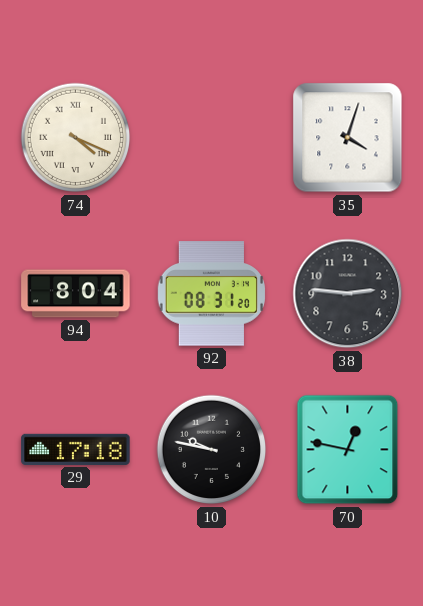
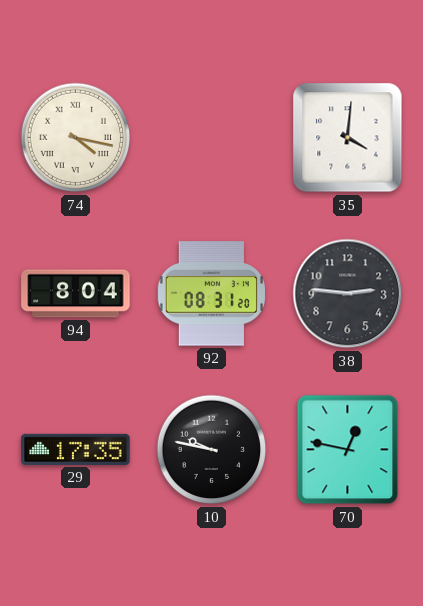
74: 4:19 -> 4:17 (76, 138)
35: 4:03 -> 4:01 (348, 138)
29: 17:18 -> 17:35 (76, 449)
